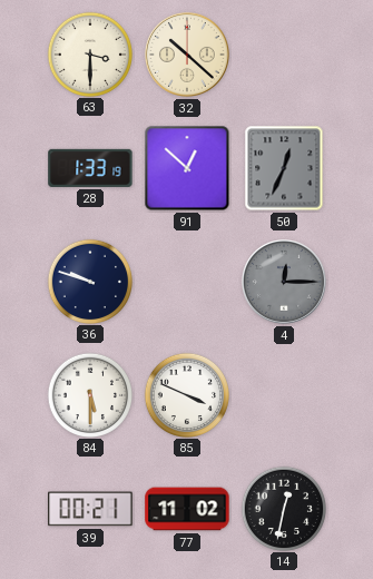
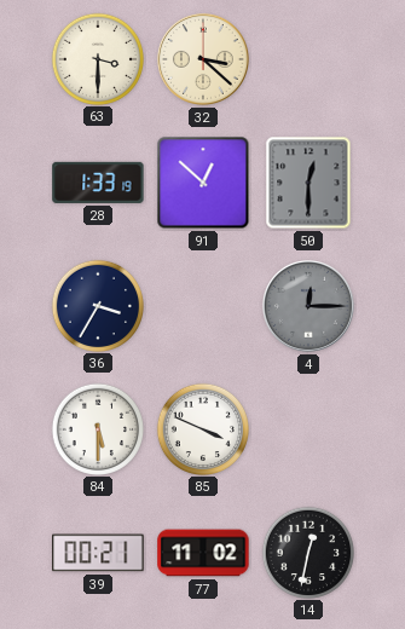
32: 10:22 -> 3:22 (204, 60)
50: 12:34 -> 12:30 (308, 183)
36: 9:48 -> 3:35 (97, 305)
